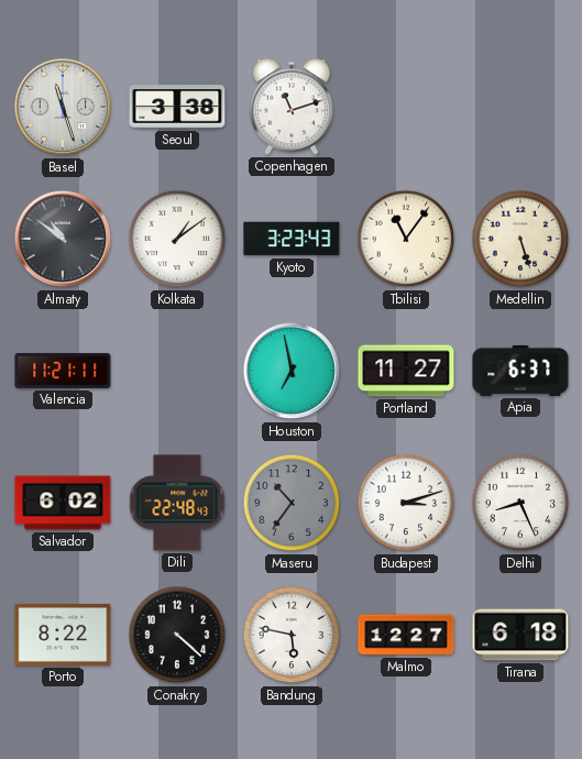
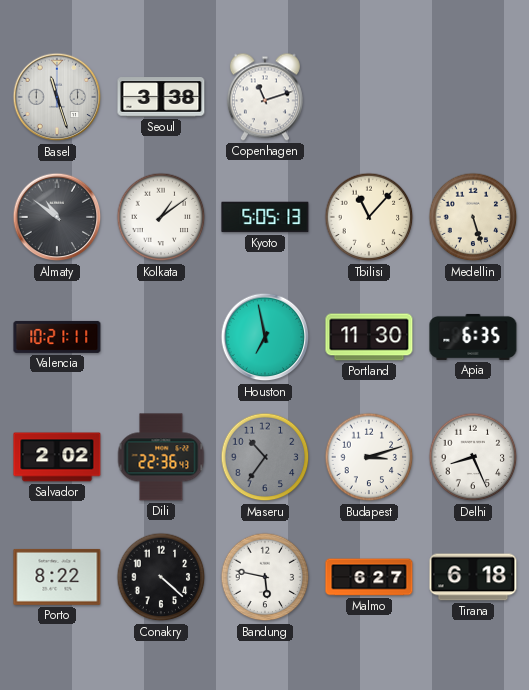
Kyoto: 3:23 -> 5:05 (265, 217)
Tbilisi: 11:06 -> 11:07 (369, 217)
Valencia: 11:21 -> 10:21 (57, 337)
Portland: 11:27 -> 11:30 (369, 337)
Apia: 6:37 -> 6:35 (473, 337)
Salvador: 6:02 -> 2:02 (57, 457)
Dili: 22:48 -> 22:36 (161, 457)
Malmo: 12:27 -> 6:27 (369, 577)
